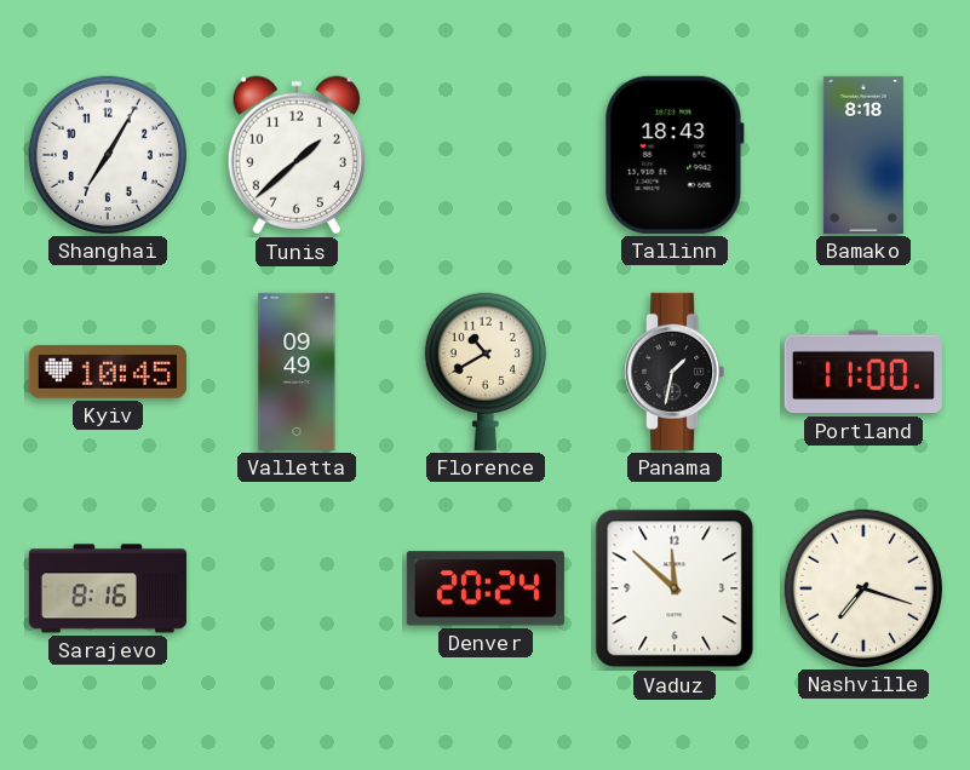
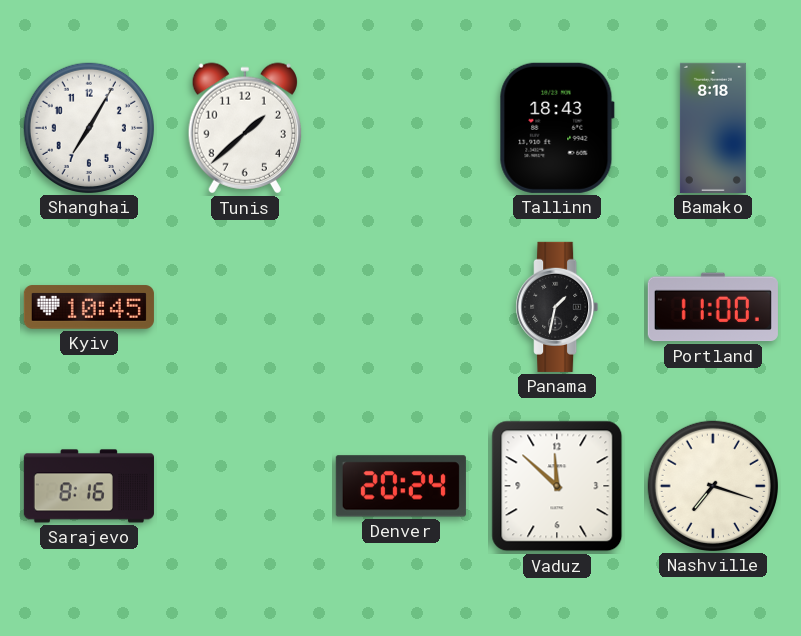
Valletta: 09:49 -> none (297, 372)
Florence: 10:40 -> none (486, 372)
